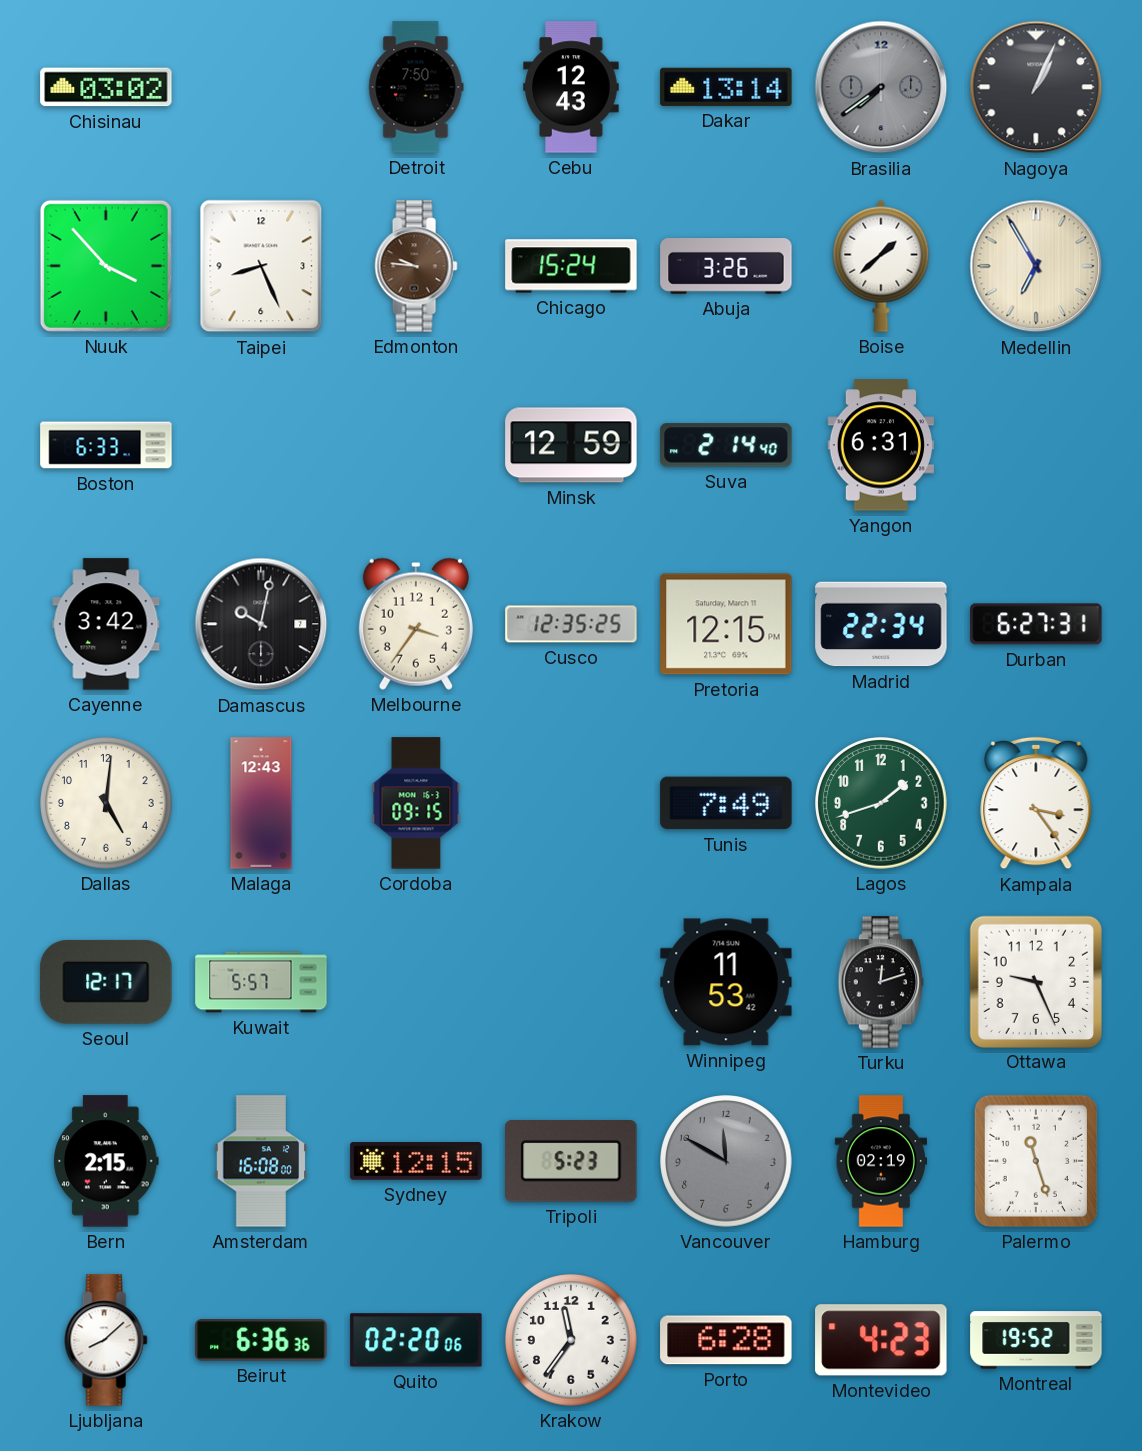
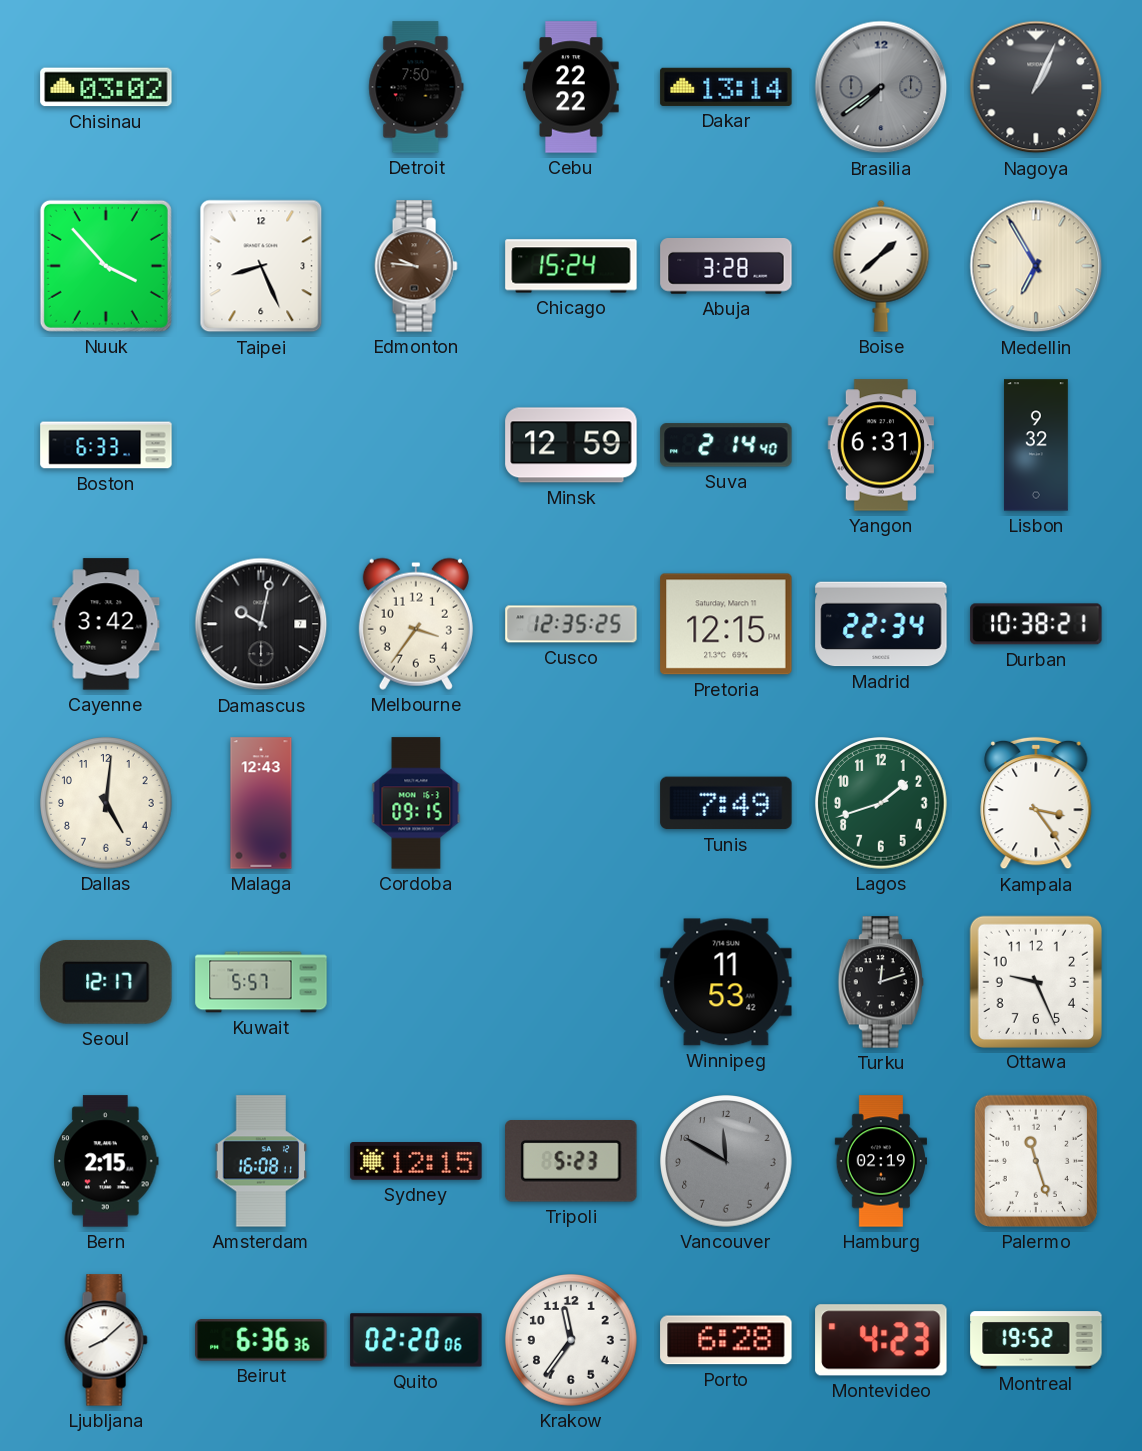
Cebu: 12:43 -> 22:22 (571, 87)
Abuja: 3:26 -> 3:28 (726, 267)
Lisbon: none -> 9:32 (1036, 445)
Durban: 6:27 -> 10:38 (1036, 624)
Amsterdam: 16:08:00 -> 16:08:11 (261, 1161)
